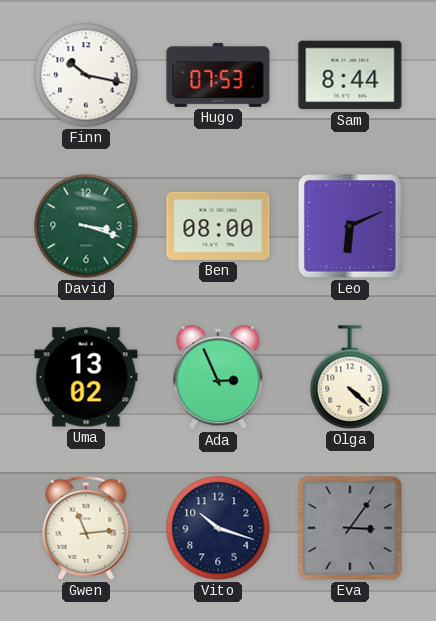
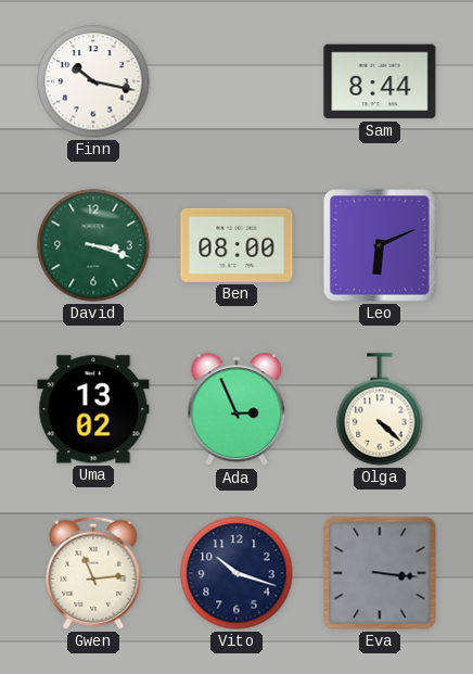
Hugo: 07:53 -> none (218, 75)
Eva: 3:06 -> 3:16 (380, 573)
